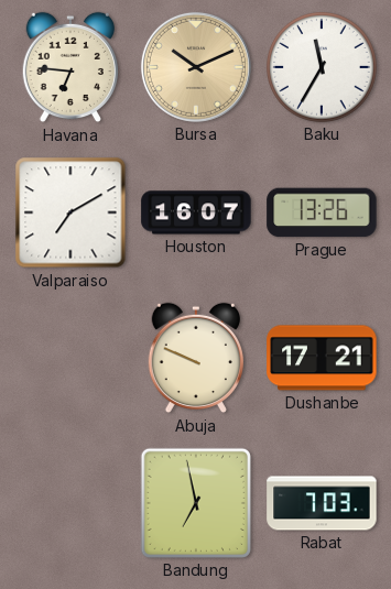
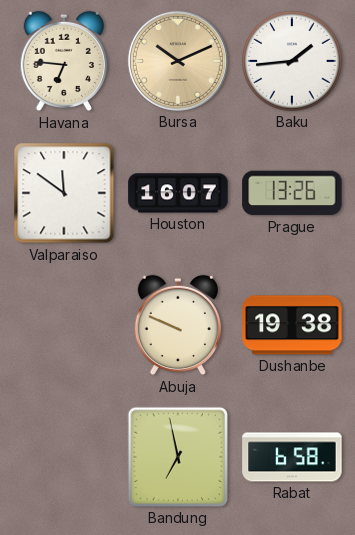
Baku: 11:35 -> 1:44 (292, 61)
Valparaiso: 7:10 -> 11:51 (64, 193)
Dushanbe: 17:21 -> 19:38 (292, 325)
Rabat: 7:03 -> 6:58 (292, 457)
